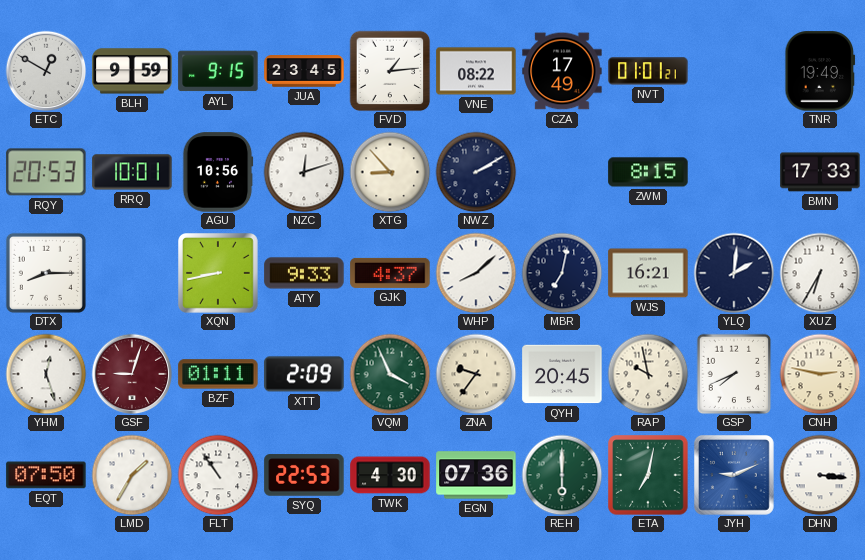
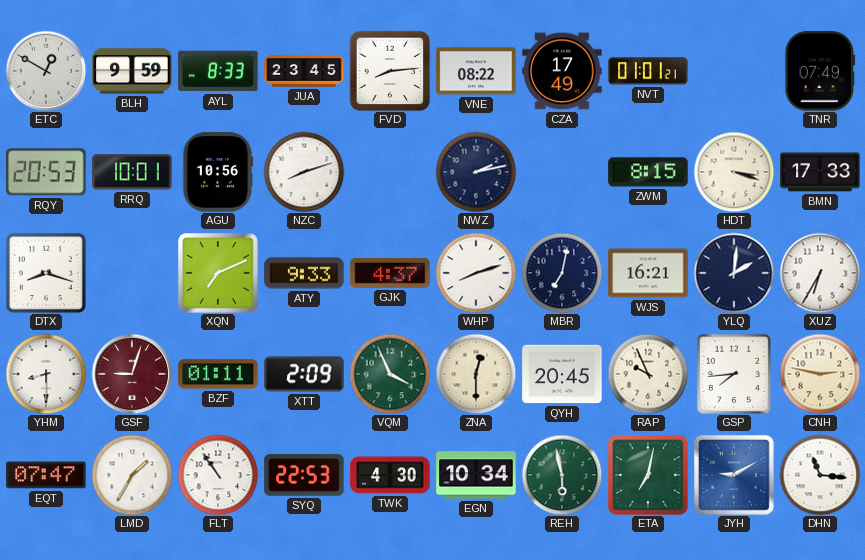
AYL: 9:15 -> 8:33 (218, 71)
FVD: 1:14 -> 8:14 (390, 71)
TNR: 19:49 -> 07:49 (820, 71)
NZC: 12:12 -> 8:12 (304, 172)
XTG: 8:53 -> none (390, 172)
NWZ: 2:10 -> 2:13 (476, 172)
HDT: none -> 3:18 (734, 172)
DTX: 8:15 -> 8:18 (46, 273)
XQN: 8:43 -> 7:11 (219, 274)
WHP: 8:08 -> 8:12 (476, 273)
YHM: 12:27 -> 8:30 (46, 374)
ZNA: 9:36 -> 12:30 (476, 374)
RAP: 9:58 -> 9:56 (648, 374)
GSP: 7:41 -> 7:44 (734, 374)
EQT: 07:50 -> 07:47 (46, 475)
EGN: 07:36 -> 10:34 (476, 475)
REH: 6:00 -> 5:58 (562, 475)
JYH: 9:11 -> 9:10 (735, 476)
DHN: 3:16 -> 11:16 (820, 475)
